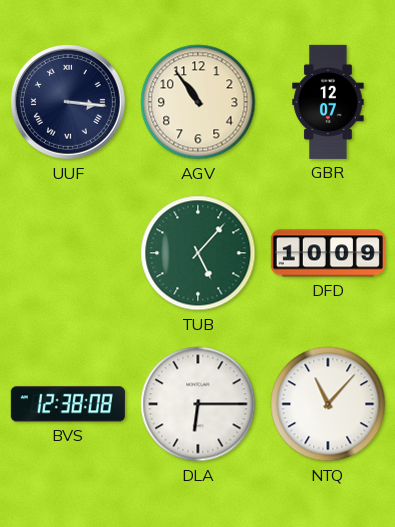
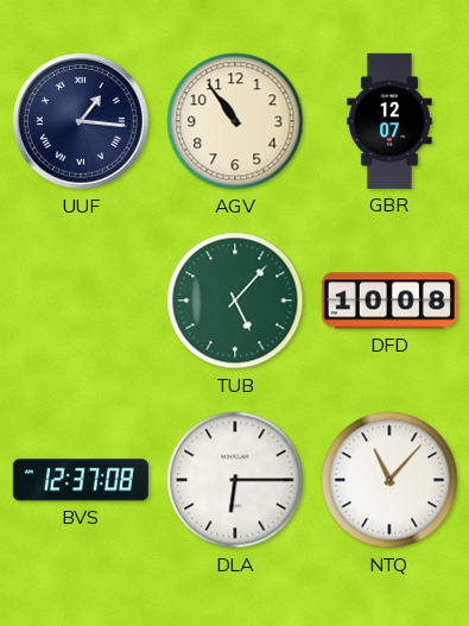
UUF: 3:16 -> 1:16 (82, 122)
DFD: 10:09 -> 10:08 (389, 301)
BVS: 12:38 -> 12:37 (81, 480)
